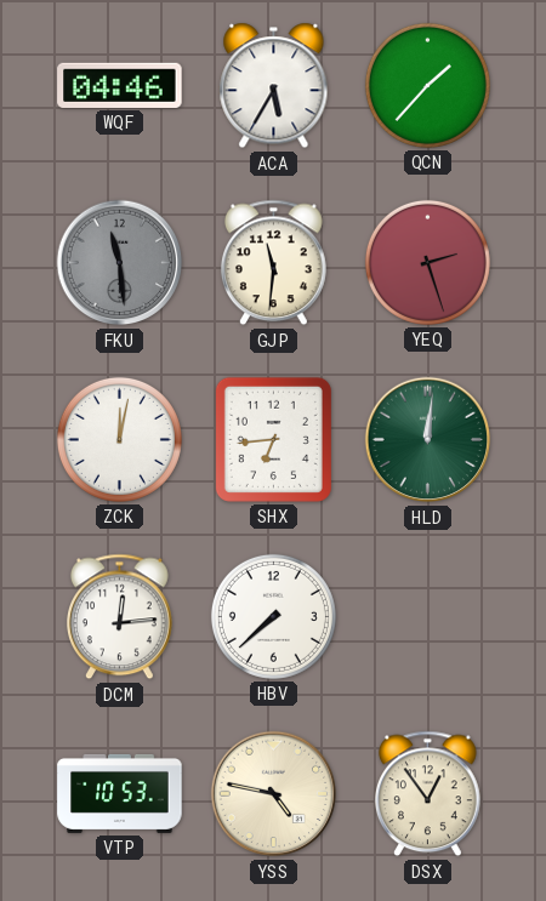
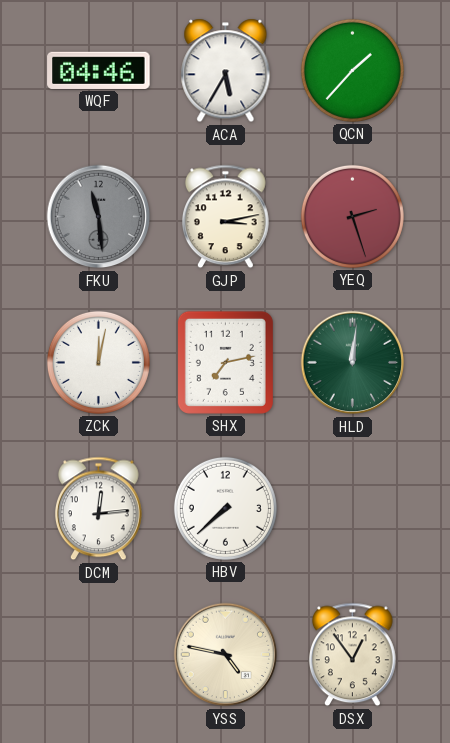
GJP: 11:31 -> 3:13 (225, 217)
SHX: 6:44 -> 7:13 (225, 362)
VTP: 10:53 -> none (120, 793)
